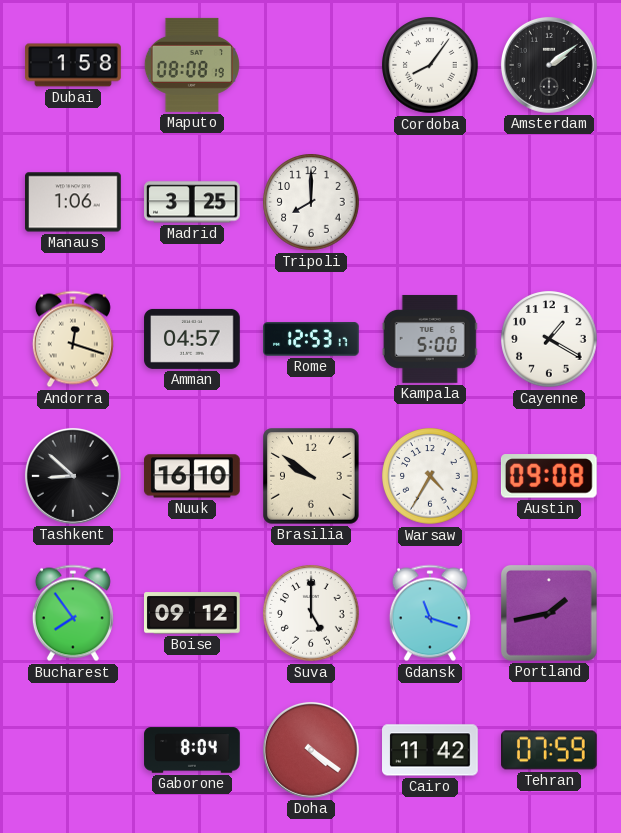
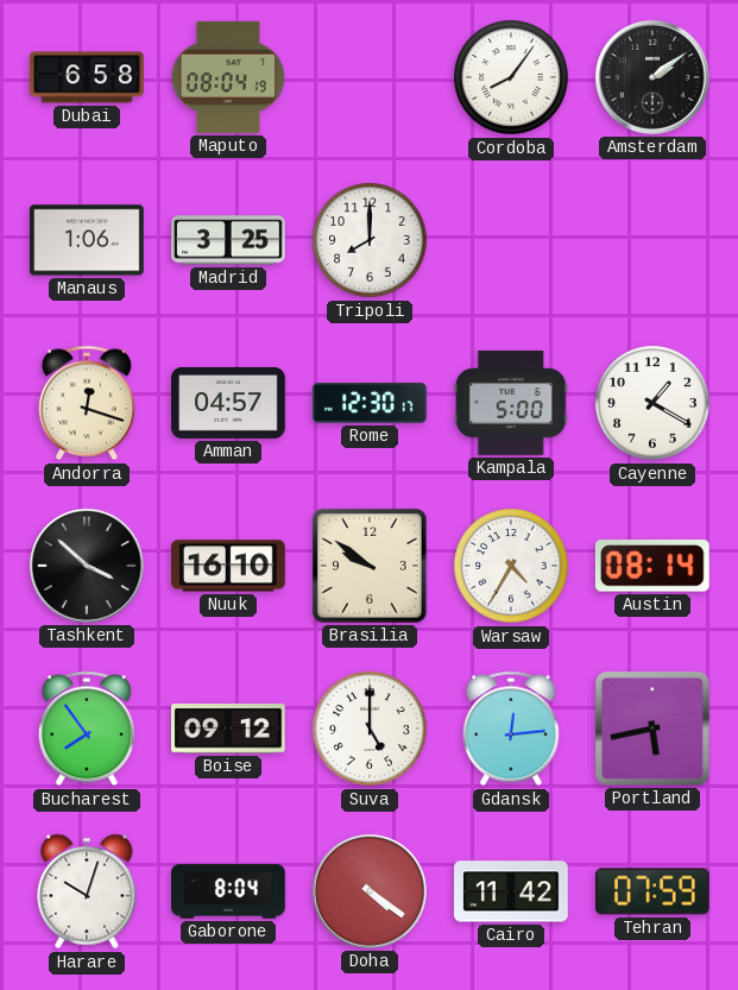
Dubai: 1:58 -> 6:58 (87, 77)
Maputo: 08:08 -> 08:04 (228, 77)
Rome: 12:53 -> 12:30 (370, 403)
Tashkent: 8:52 -> 3:52 (87, 566)
Austin: 09:08 -> 08:14 (652, 566)
Gdansk: 11:18 -> 12:14 (511, 729)
Portland: 1:43 -> 5:43 (654, 730)
Harare: none -> 10:03 (87, 891)
